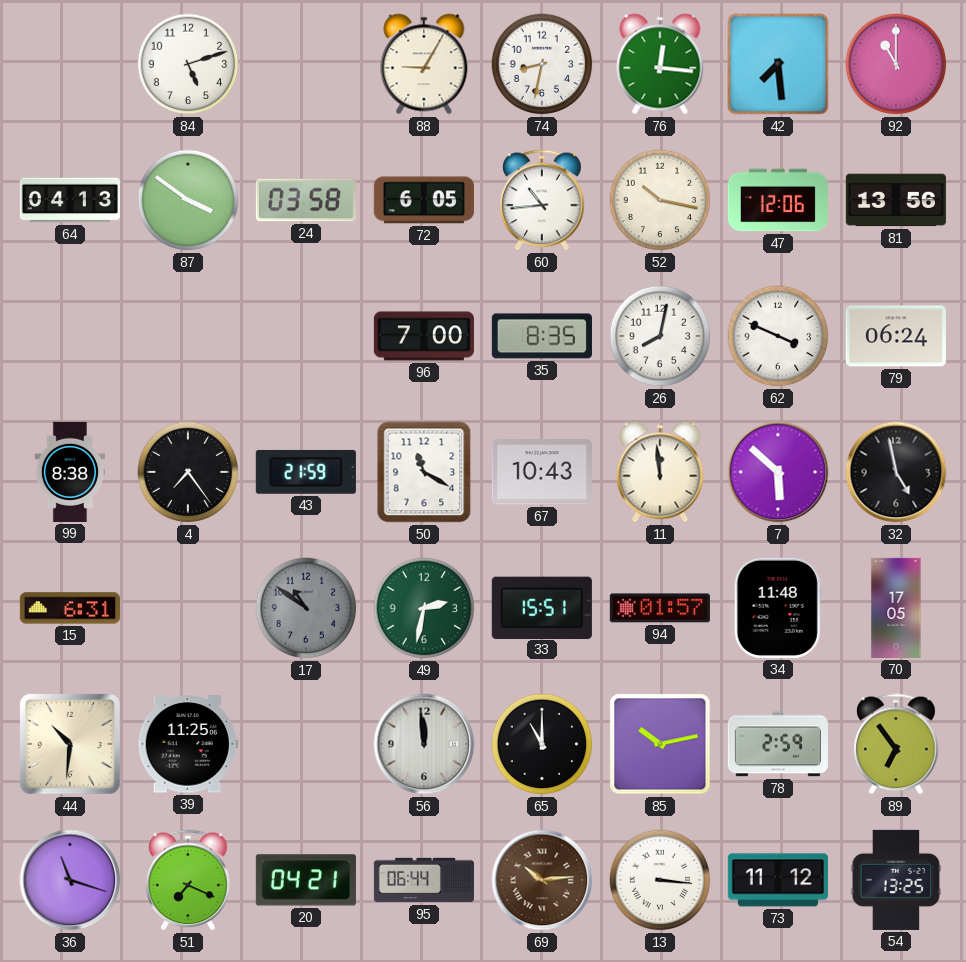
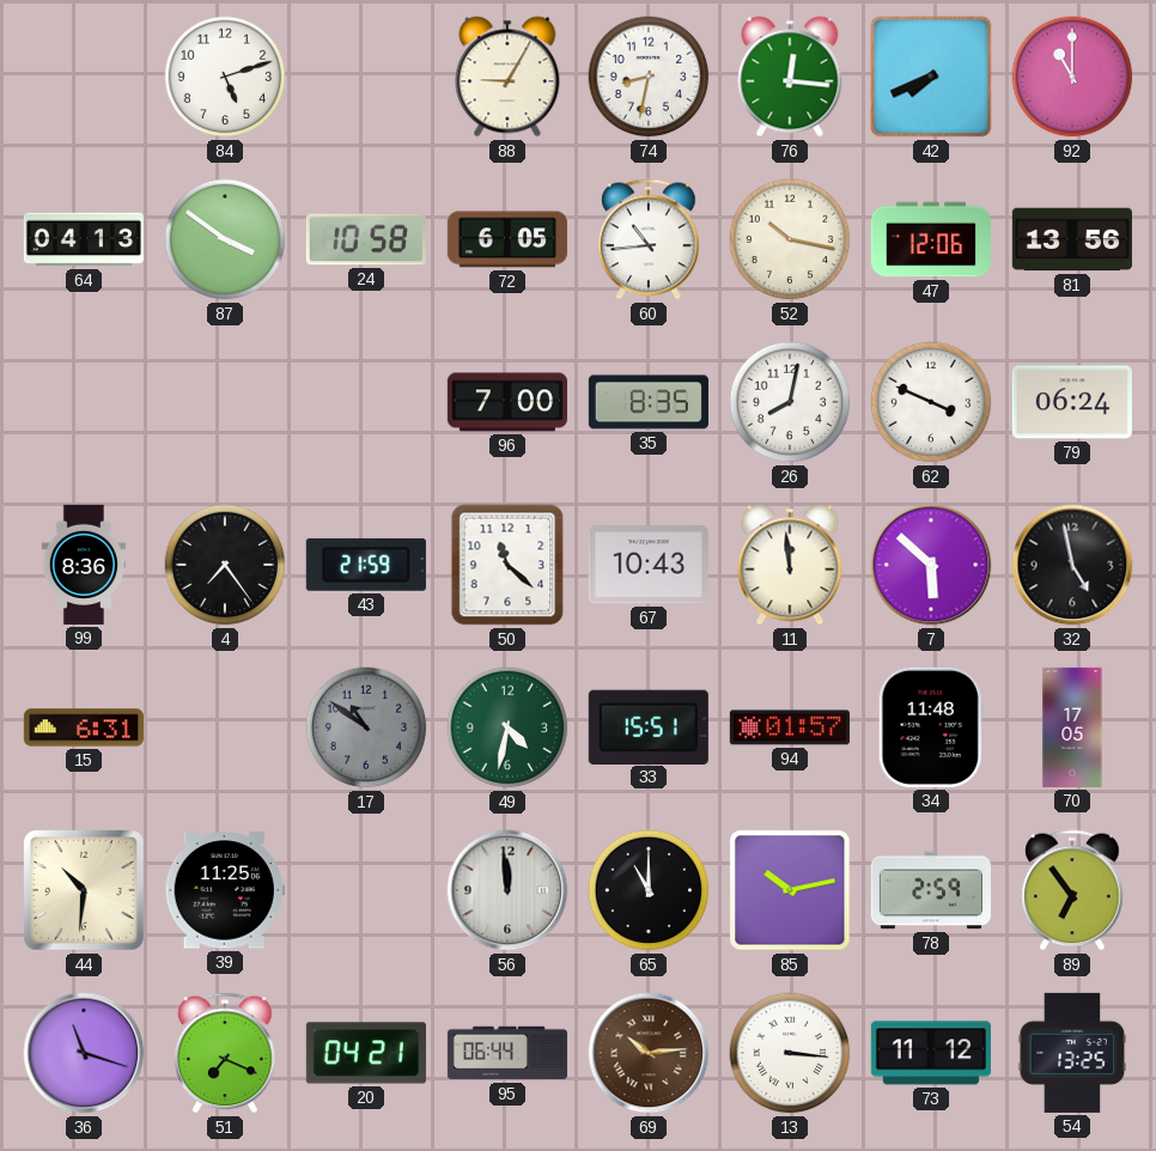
42: 7:29 -> 7:41 (931, 77)
24: 03:58 -> 10:58 (366, 239)
99: 8:38 -> 8:36 (83, 565)
50: 11:20 -> 11:22 (507, 565)
49: 2:32 -> 4:32 (507, 727)
